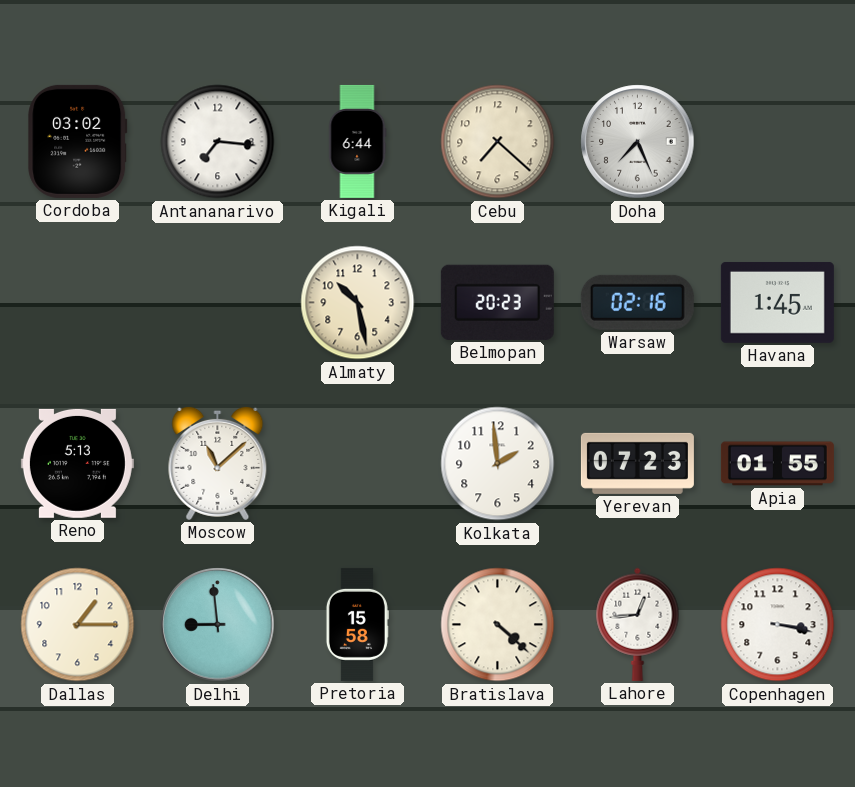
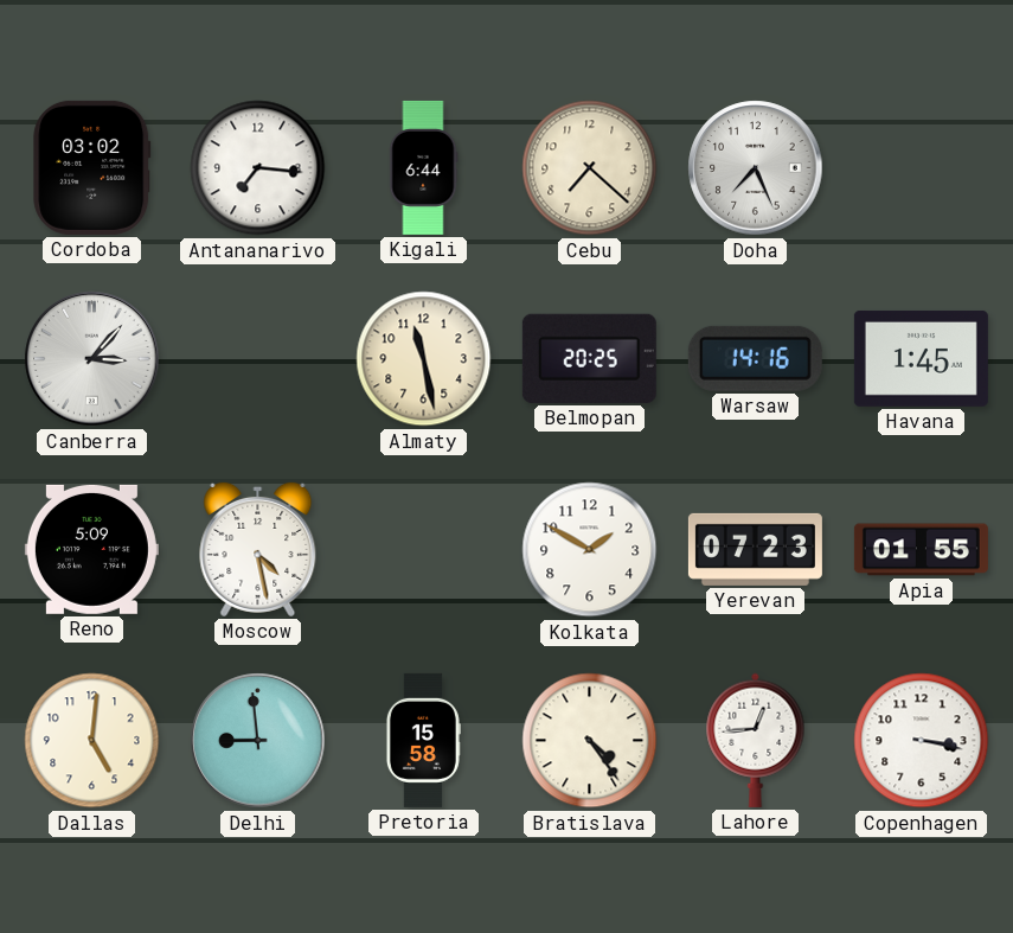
Canberra: none -> 3:07 (92, 359)
Almaty: 10:28 -> 11:28 (424, 359)
Belmopan: 20:23 -> 20:25 (589, 358)
Warsaw: 02:16 -> 14:16 (755, 358)
Reno: 5:13 -> 5:09 (91, 549)
Moscow: 11:08 -> 4:28 (258, 549)
Kolkata: 1:59 -> 1:50 (590, 550)
Dallas: 1:15 -> 5:01 (92, 741)
Bratislava: 4:22 -> 4:24 (590, 741)
